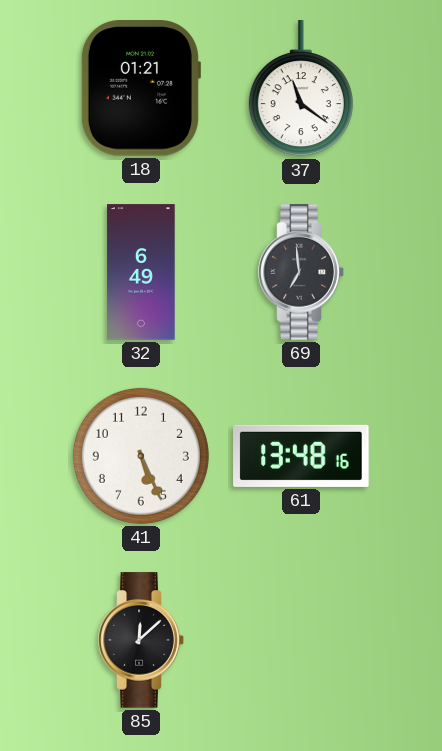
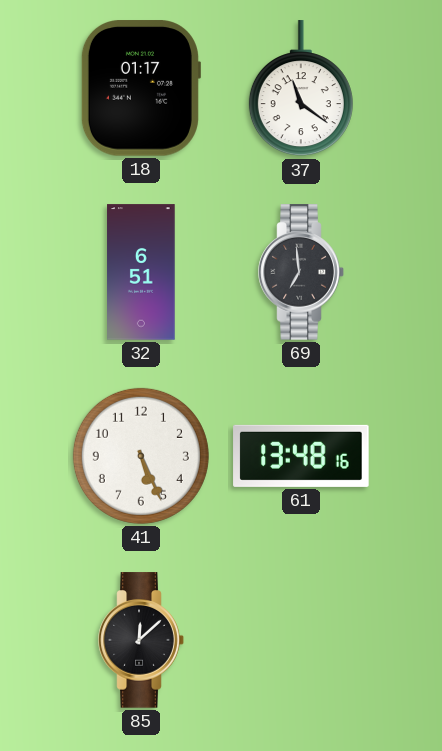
18: 01:21 -> 01:17 (140, 88)
32: 6:49 -> 6:51 (141, 272)
